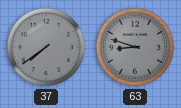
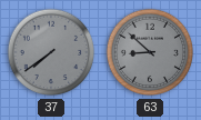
63: 8:48 -> 8:52 (150, 52)
